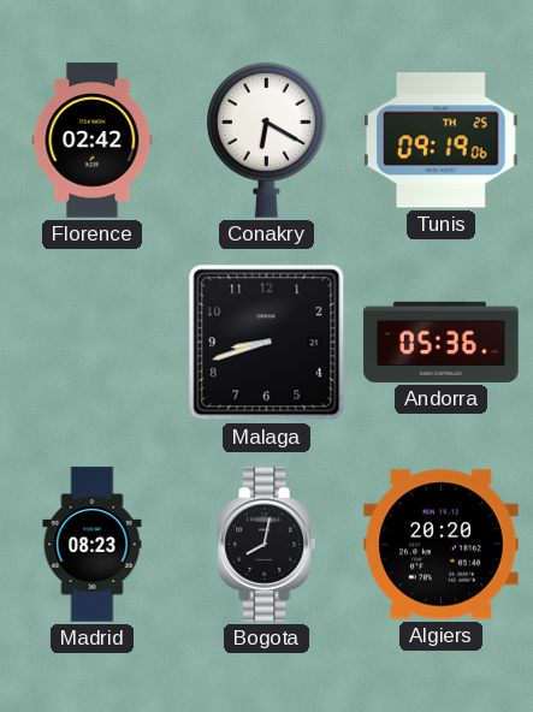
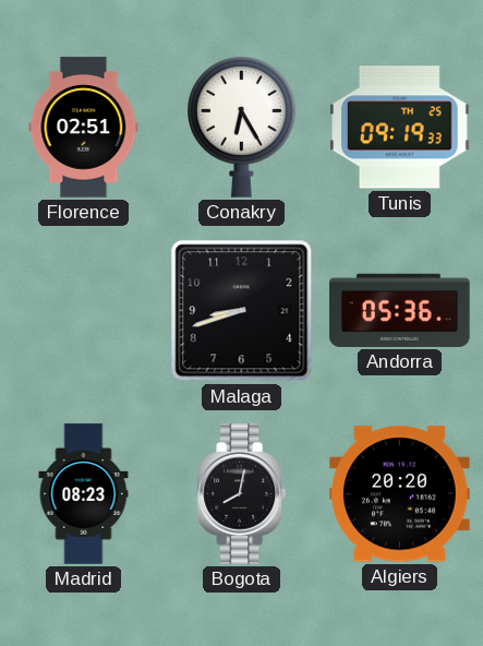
Florence: 02:42 -> 02:51 (84, 128)
Conakry: 6:20 -> 6:25 (242, 128)
Tunis: 09:19:06 -> 09:19:33 (400, 128)
